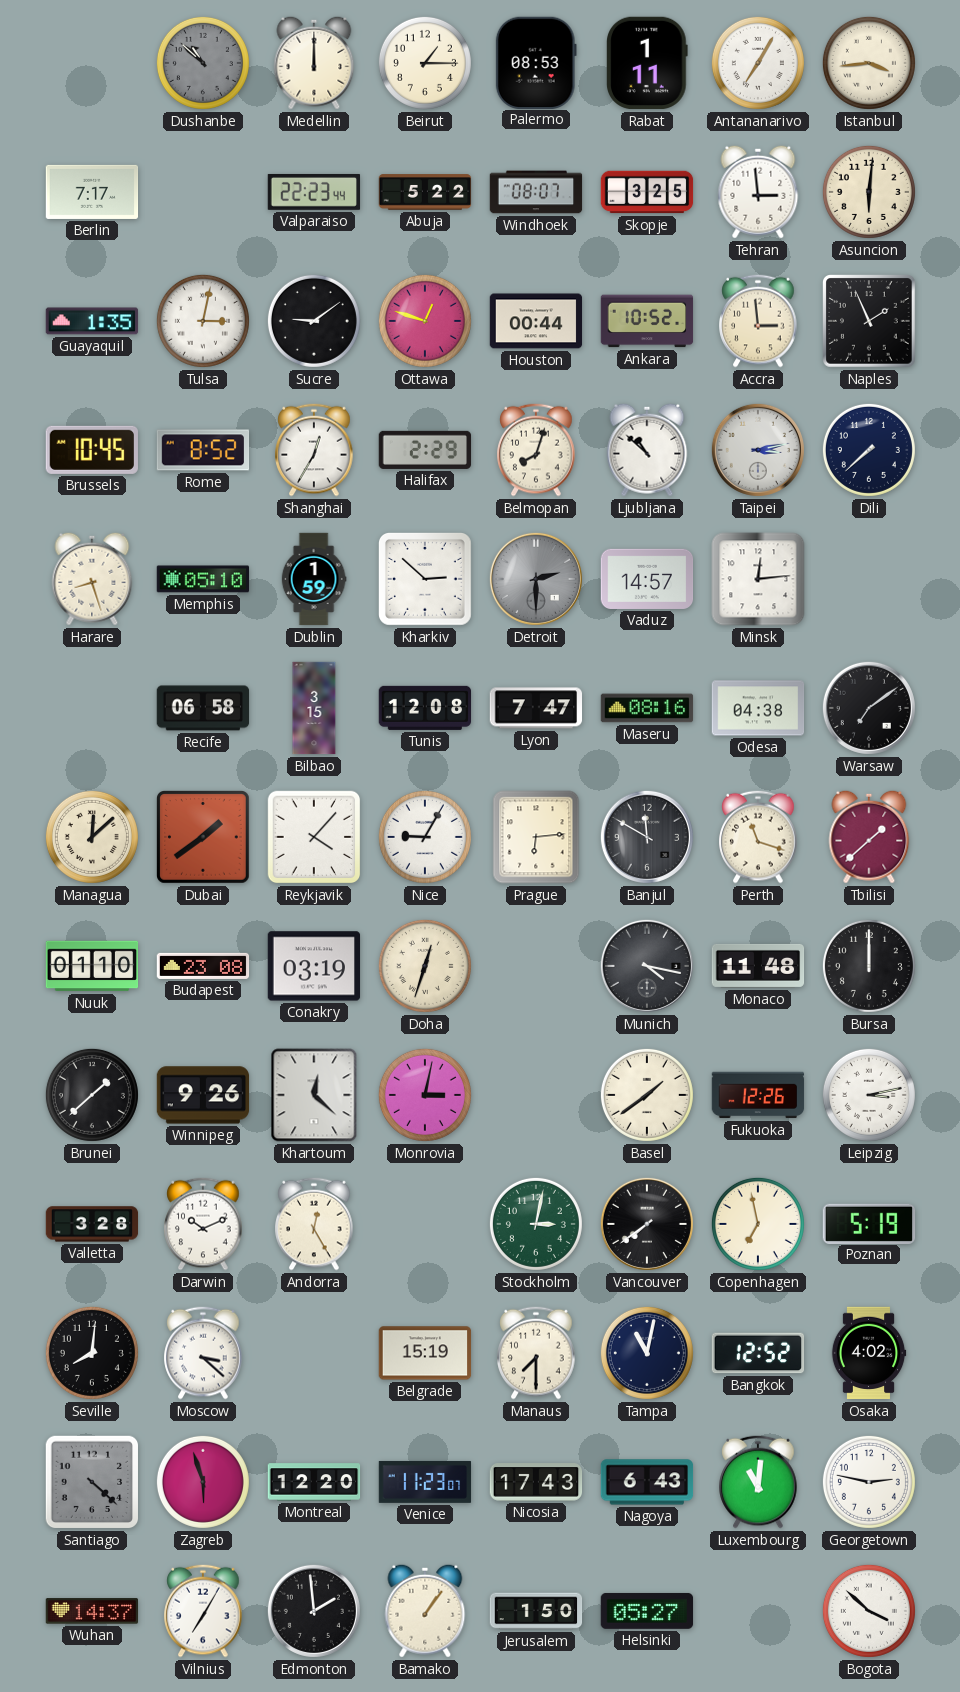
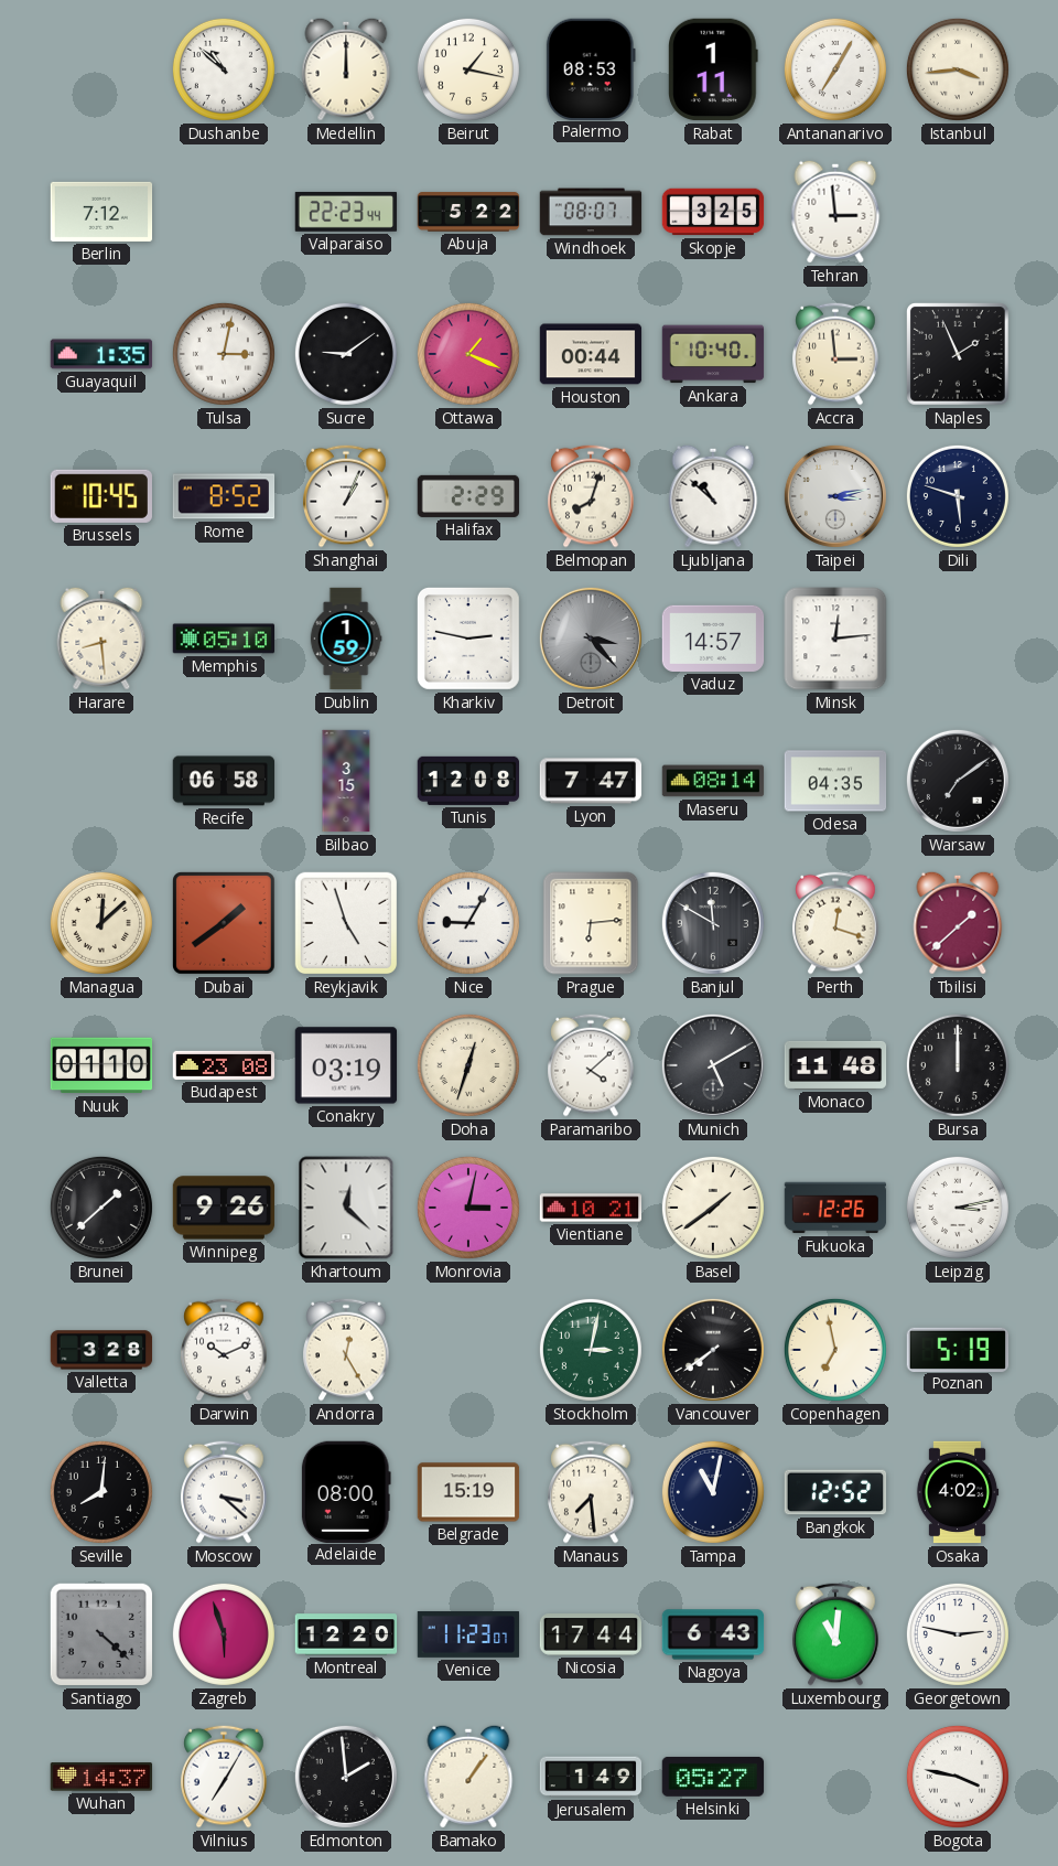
Dushanbe dial: grey -> white (224, 69)
Beirut: 1:15 -> 1:17 (468, 69)
Berlin: 7:17 -> 7:12 (101, 212)
Asuncion: 6:01 -> none (869, 192)
Ottawa: 12:48 -> 1:19 (468, 354)
Ankara: 10:52 -> 10:40 (713, 354)
Shanghai: 12:35 -> 1:04 (346, 496)
Dili: 7:38 -> 5:48 (958, 496)
Harare: 8:27 -> 8:29 (101, 639)
Kharkiv: 2:52 -> 2:47 (468, 639)
Detroit: 2:30 -> 3:23 (591, 639)
Maseru: 08:16 -> 08:14 (713, 781)
Odesa: 04:38 -> 04:35 (835, 781)
Reykjavik: 4:07 -> 4:57 (346, 923)
Perth: 11:18 -> 12:18 (835, 923)
Paramaribo: none -> 4:08 (591, 1065)
Munich: 4:17 -> 5:10 (713, 1065)
Vientiane: none -> 10:21 (591, 1208)
Adelaide: none -> 08:00 (346, 1491)
Manaus: 7:30 -> 7:29 (591, 1492)
Nicosia: 17:43 -> 17:44 (591, 1634)
Jerusalem: 1:50 -> 1:49 (591, 1777)
Bogota: 3:52 -> 3:47 (958, 1777)
